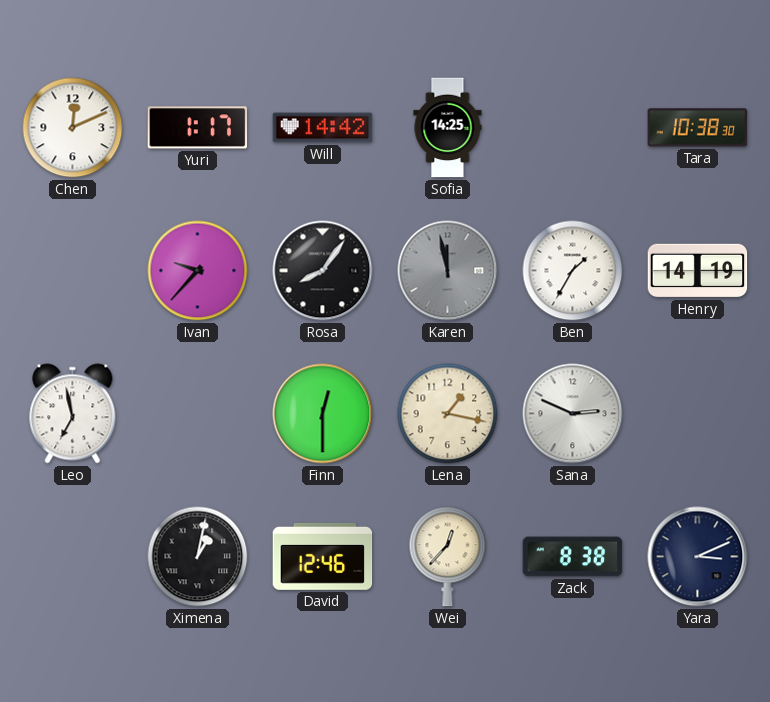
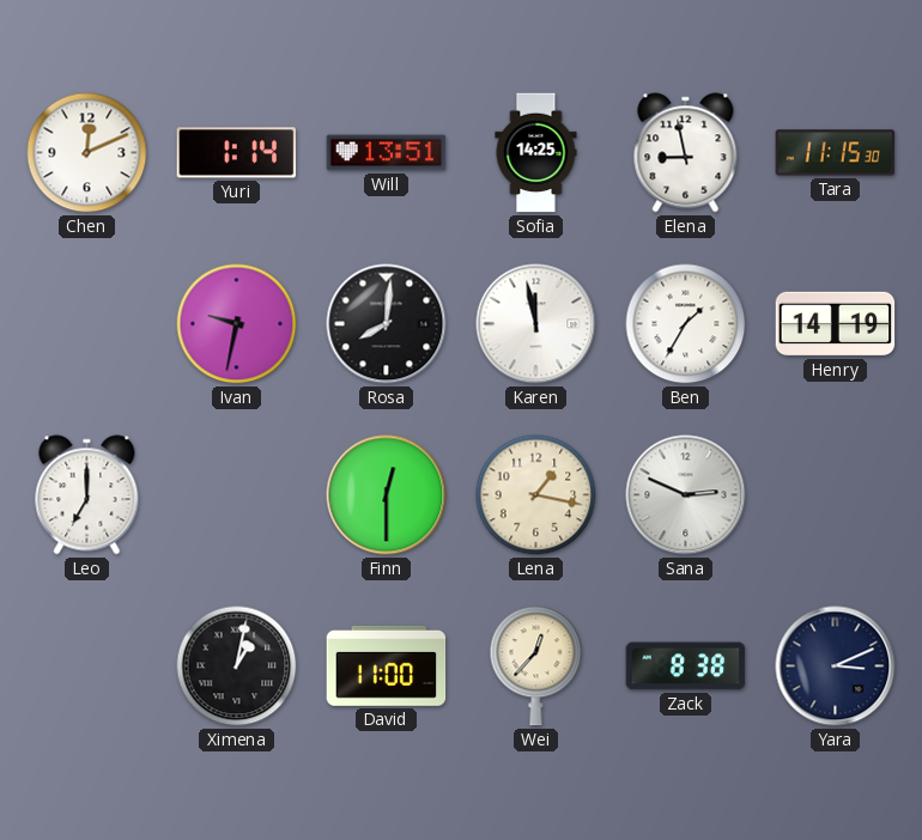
Yuri: 1:17 -> 1:14 (237, 153)
Will: 14:42 -> 13:51 (387, 153)
Elena: none -> 8:58 (686, 153)
Tara: 10:38 -> 11:15 (836, 153)
Ivan: 9:37 -> 9:32 (237, 324)
Rosa: 8:06 -> 8:01 (387, 324)
Karen dial: grey -> white (536, 324)
Leo: 6:58 -> 7:00 (87, 495)
David: 12:46 -> 11:00 (387, 665)
